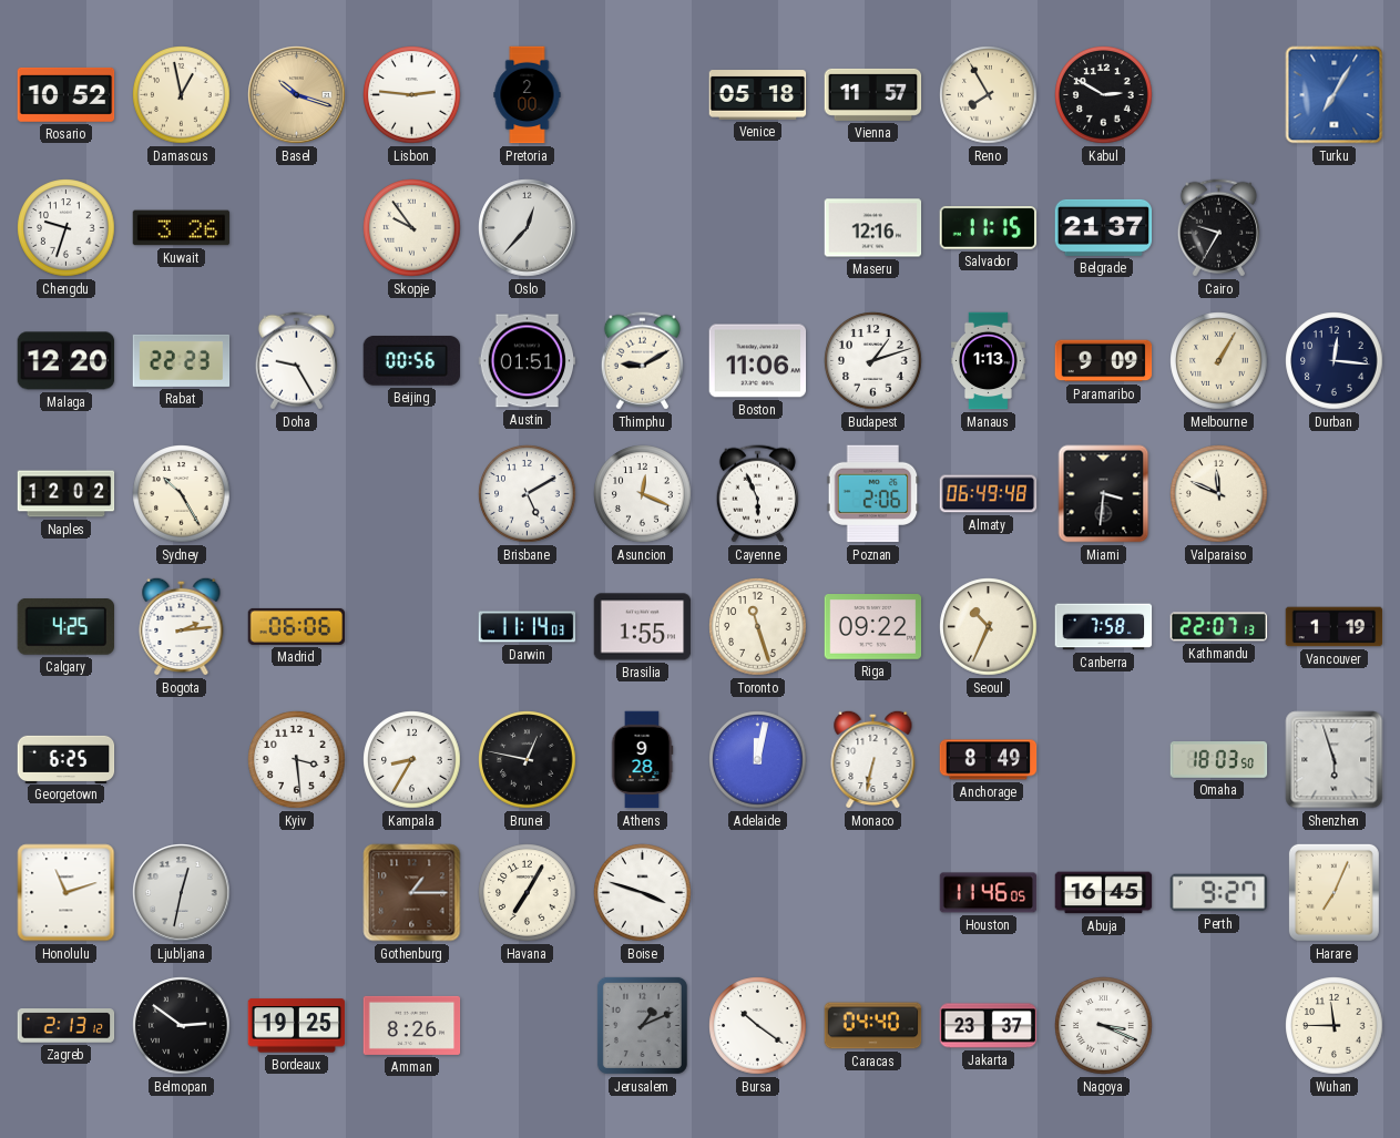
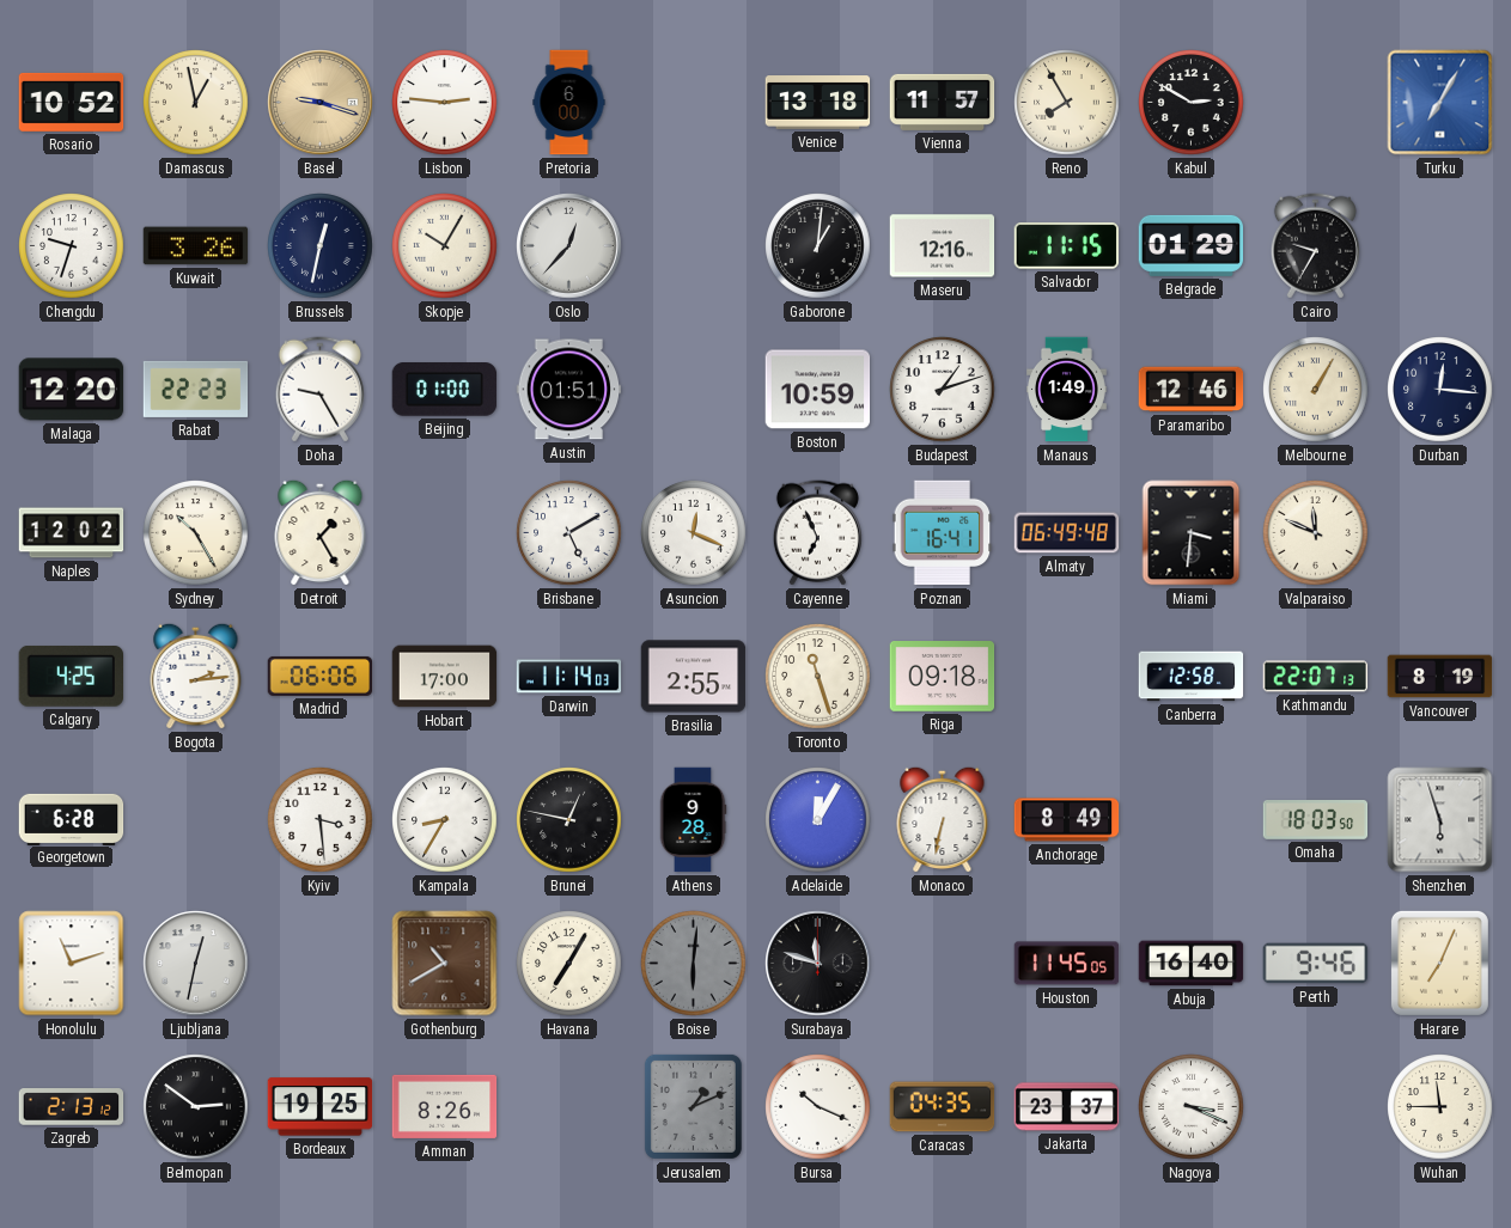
Basel: 10:18 -> 9:18 (321, 103)
Pretoria: 2:00 -> 6:00 (569, 103)
Venice: 05:18 -> 13:18 (818, 103)
Brussels: none -> 12:32 (321, 246)
Skopje: 9:54 -> 10:05 (445, 246)
Gaborone: none -> 1:01 (818, 246)
Belgrade: 21:37 -> 01:29 (1192, 245)
Beijing: 00:56 -> 01:00 (445, 390)
Thimphu: 9:10 -> none (642, 361)
Boston: 11:06 -> 10:59 (818, 390)
Manaus: 1:13 -> 1:49 (1067, 390)
Paramaribo: 9:09 -> 12:46 (1192, 390)
Detroit: none -> 1:25 (321, 532)
Cayenne: 5:56 -> 6:56 (817, 533)
Poznan: 2:06 -> 16:41 (943, 533)
Hobart: none -> 17:00 (445, 677)
Brasilia: 1:55 -> 2:55 (694, 677)
Riga: 09:22 -> 09:18 (943, 677)
Seoul: 10:34 -> none (989, 627)
Canberra: 7:58 -> 12:58 (1192, 677)
Vancouver: 1:19 -> 8:19 (1440, 677)
Georgetown: 6:25 -> 6:28 (72, 819)
Adelaide: 12:02 -> 12:05 (818, 820)
Gothenburg: 1:15 -> 10:40 (445, 964)
Boise: 3:48 -> 6:01 (694, 964)
Boise dial: white -> grey (694, 964)
Surabaya: none -> 11:48 (818, 964)
Houston: 11:46 -> 11:45 (1067, 964)
Abuja: 16:45 -> 16:40 (1192, 964)
Perth: 9:27 -> 9:46 (1316, 964)
Bursa: 10:21 -> 10:19 (818, 1107)
Caracas: 04:40 -> 04:35 (943, 1107)
